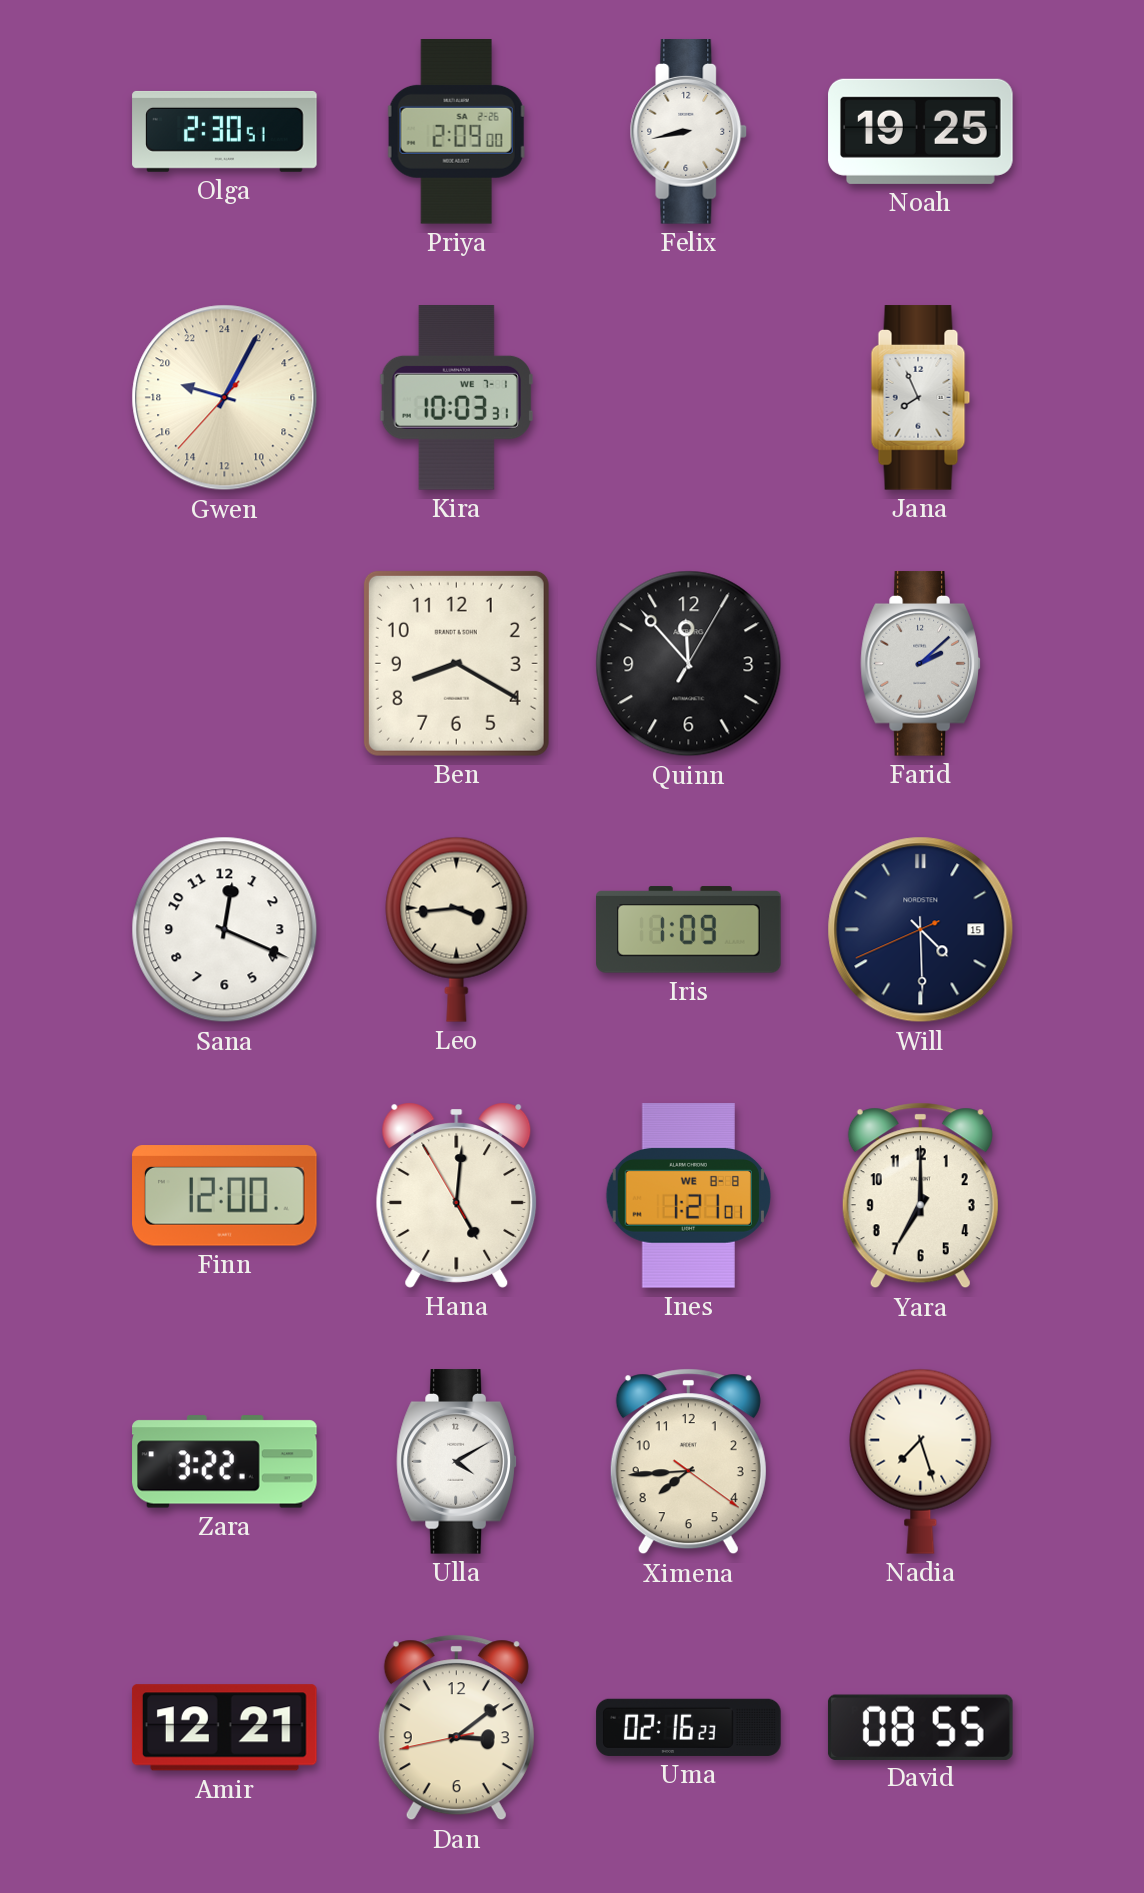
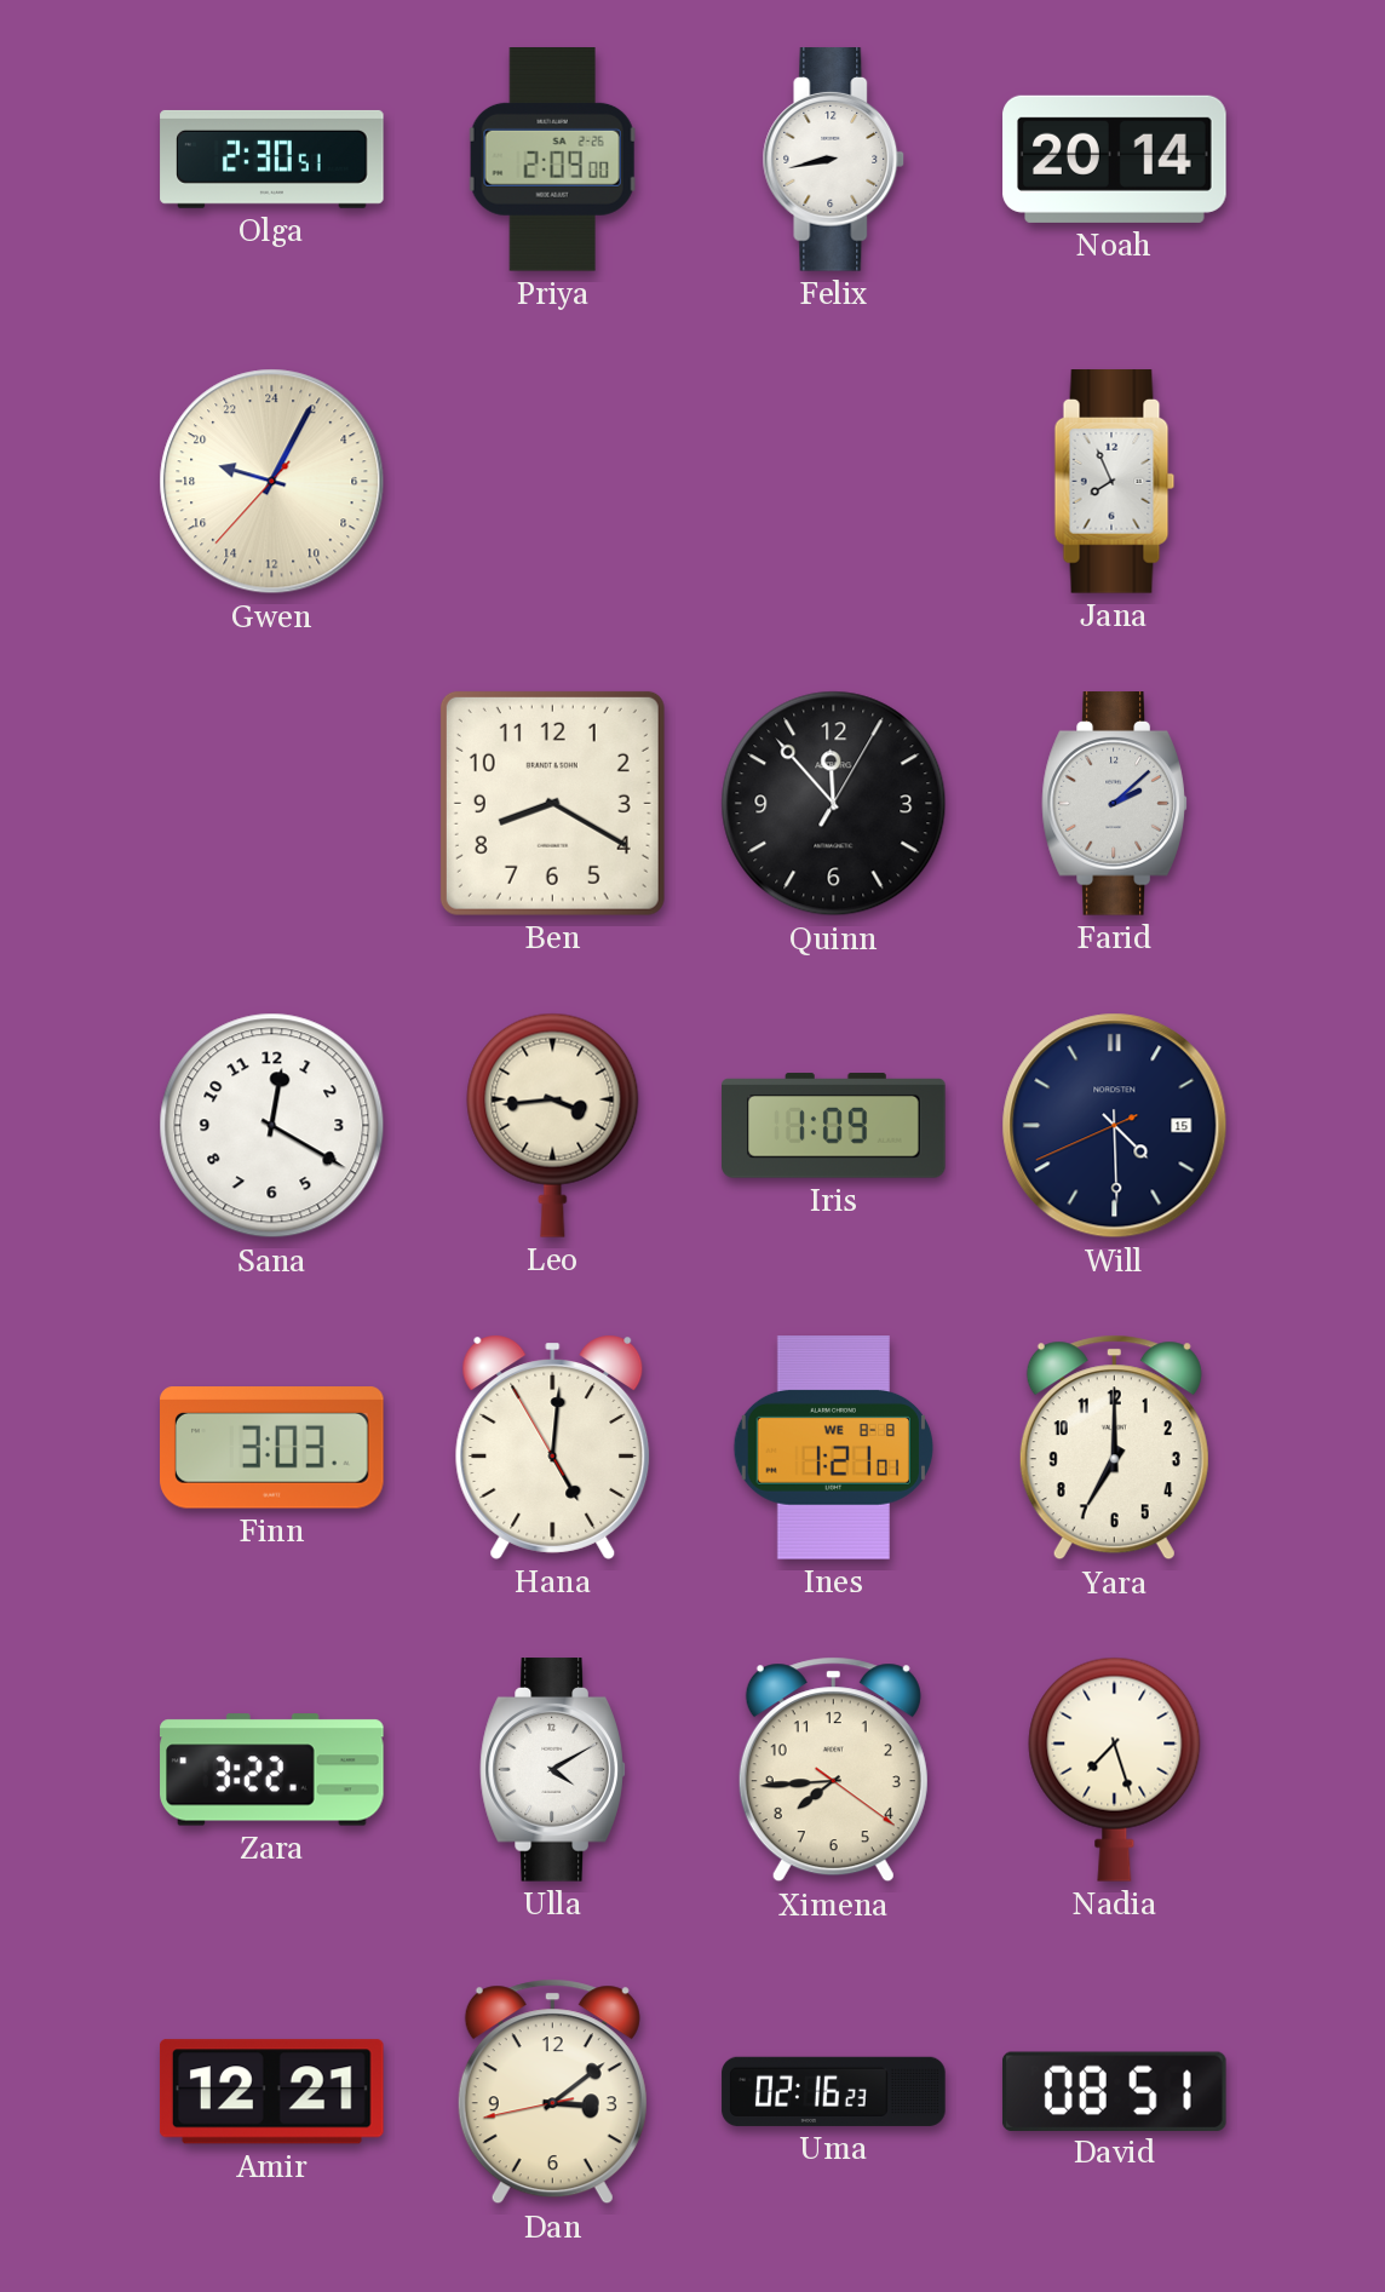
Noah: 19:25 -> 20:14 (1115, 159)
Kira: 10:03 -> none (456, 398)
Sana: 12:19 -> 12:20 (272, 1126)
Finn: 12:00 -> 3:03 (272, 1448)
David: 08:55 -> 08:51 (1114, 2091)
